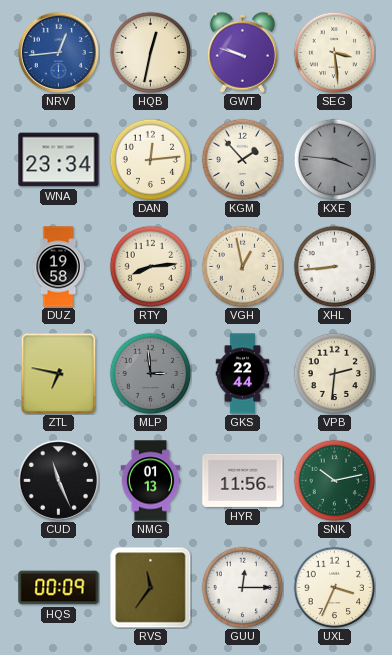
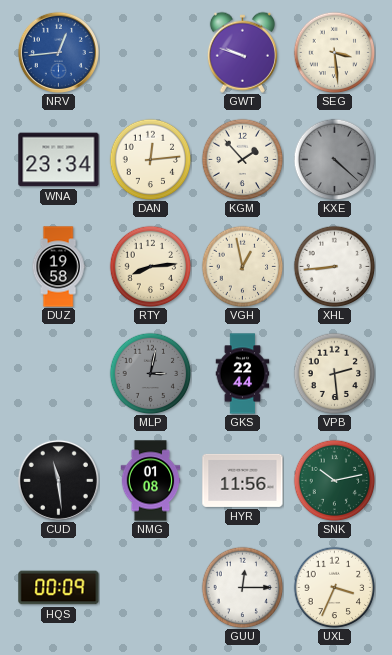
HQB: 12:32 -> none (150, 52)
KXE: 3:46 -> 4:22 (334, 159)
ZTL: 6:47 -> none (59, 373)
MLP: 2:59 -> 3:02 (150, 373)
VPB: 2:31 -> 2:29 (334, 373)
CUD: 11:26 -> 11:29 (58, 480)
NMG: 01:13 -> 01:08 (151, 481)
RVS: 11:36 -> none (150, 587)
